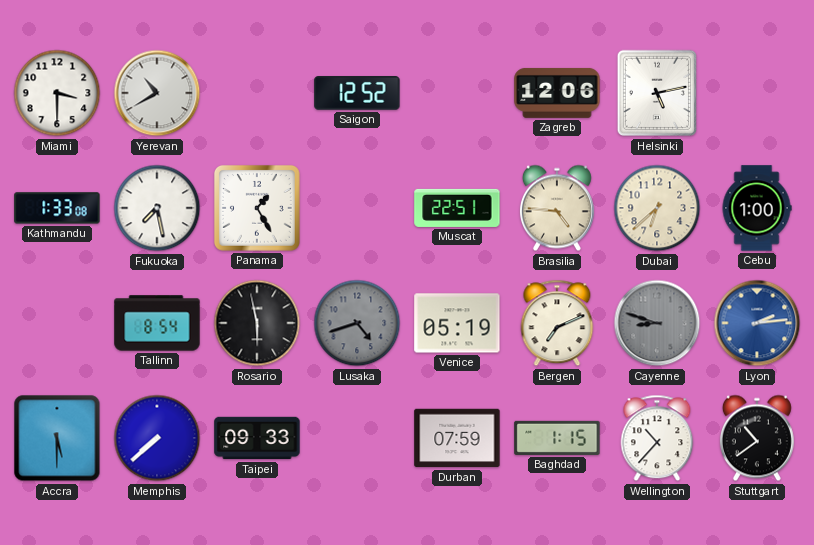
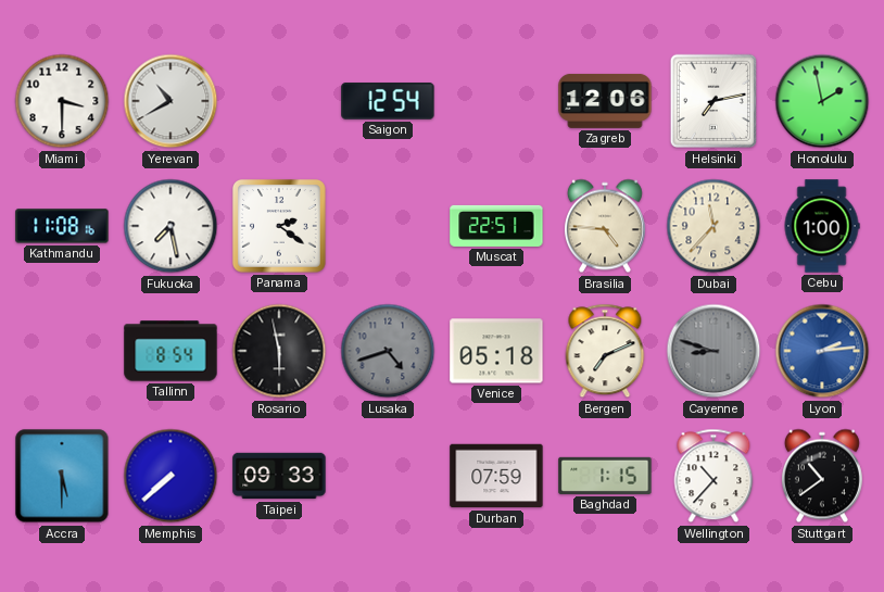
Saigon: 12:52 -> 12:54 (388, 101)
Helsinki: 5:13 -> 7:13 (712, 101)
Honolulu: none -> 1:58 (822, 101)
Kathmandu: 1:33 -> 11:08 (62, 226)
Panama: 1:25 -> 2:21 (279, 226)
Dubai: 6:38 -> 11:37 (713, 226)
Venice: 05:19 -> 05:18 (496, 351)
